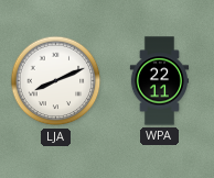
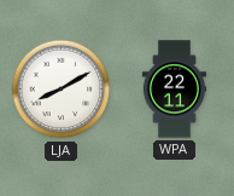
LJA: 8:11 -> 8:10 (62, 90)
